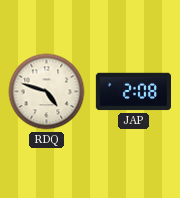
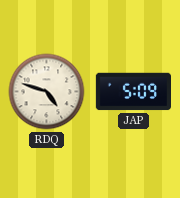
JAP: 2:08 -> 5:09 (133, 92)
